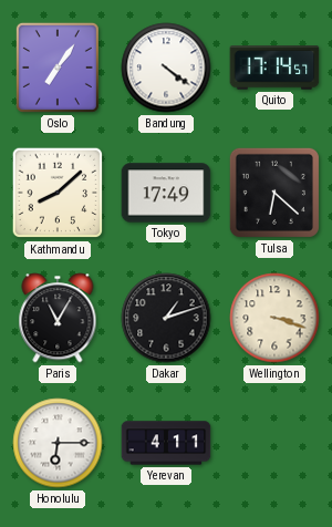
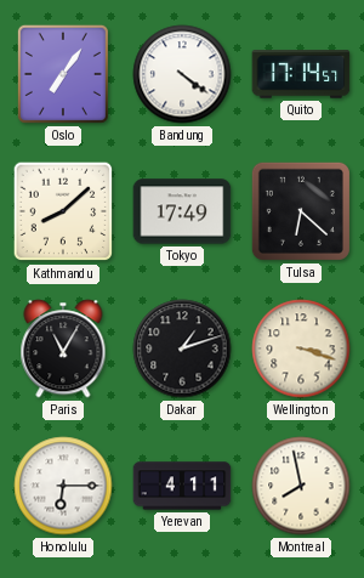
Montreal: none -> 7:58 (301, 486)
